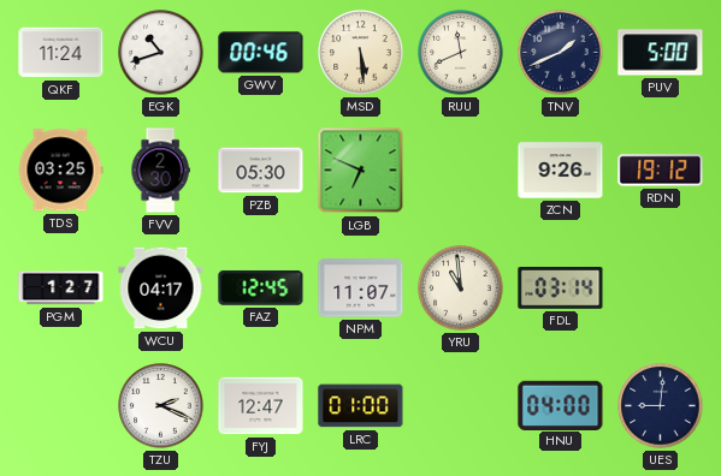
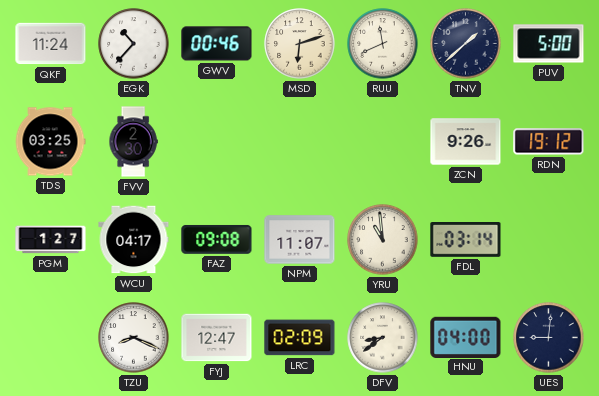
EGK: 10:42 -> 10:37 (134, 44)
MSD: 5:29 -> 6:12 (300, 44)
TNV: 1:41 -> 1:38 (466, 44)
PZB: 05:30 -> none (261, 171)
LGB: 6:49 -> none (361, 171)
FAZ: 12:45 -> 09:08 (217, 239)
TZU: 2:19 -> 8:19 (134, 338)
LRC: 01:00 -> 02:09 (300, 338)
DFV: none -> 8:39 (383, 338)
